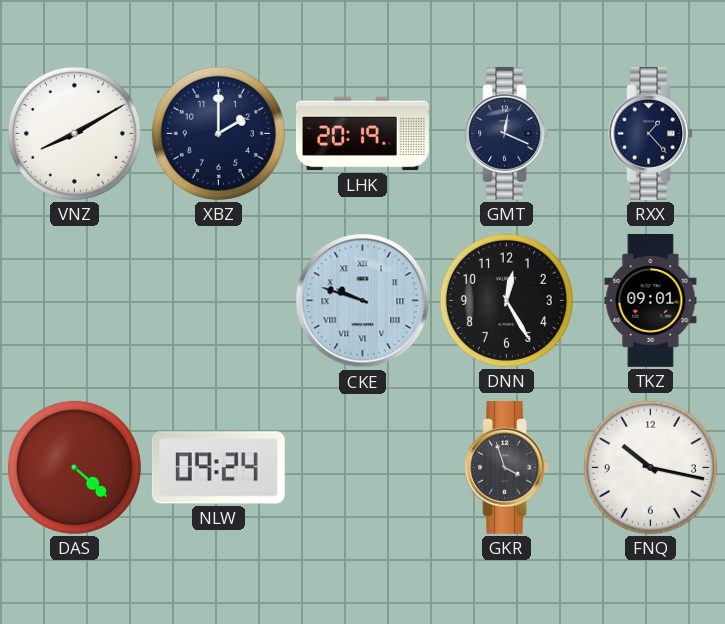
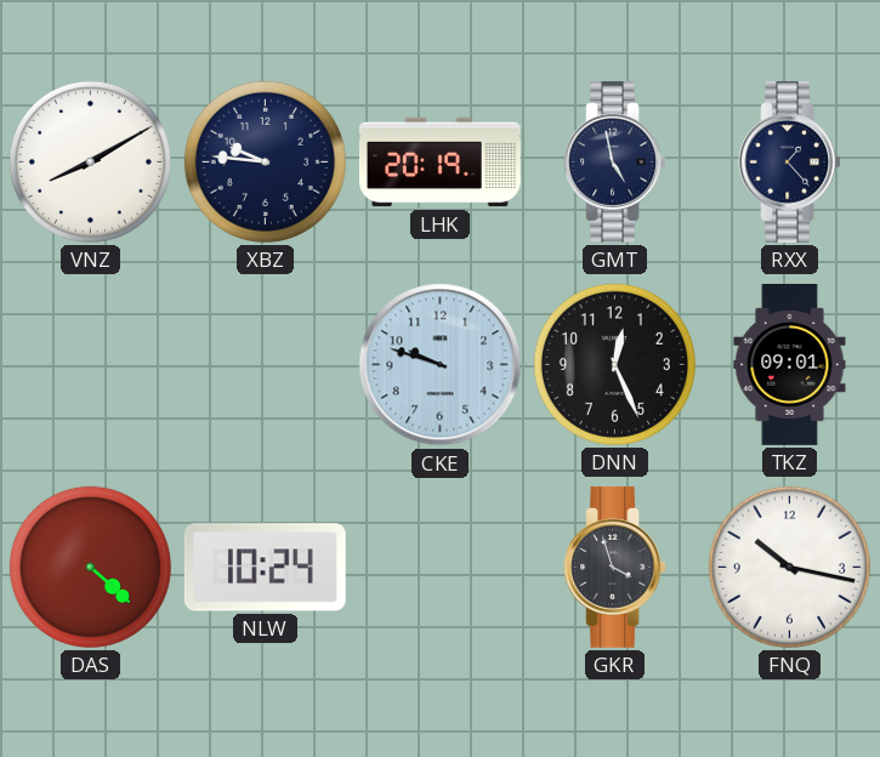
XBZ: 2:00 -> 9:46 (265, 161)
GMT: 12:19 -> 4:58 (614, 161)
CKE numerals: Roman -> Arabic (441, 365)
DNN: 12:25 -> 12:26 (614, 364)
NLW: 09:24 -> 10:24 (265, 568)
